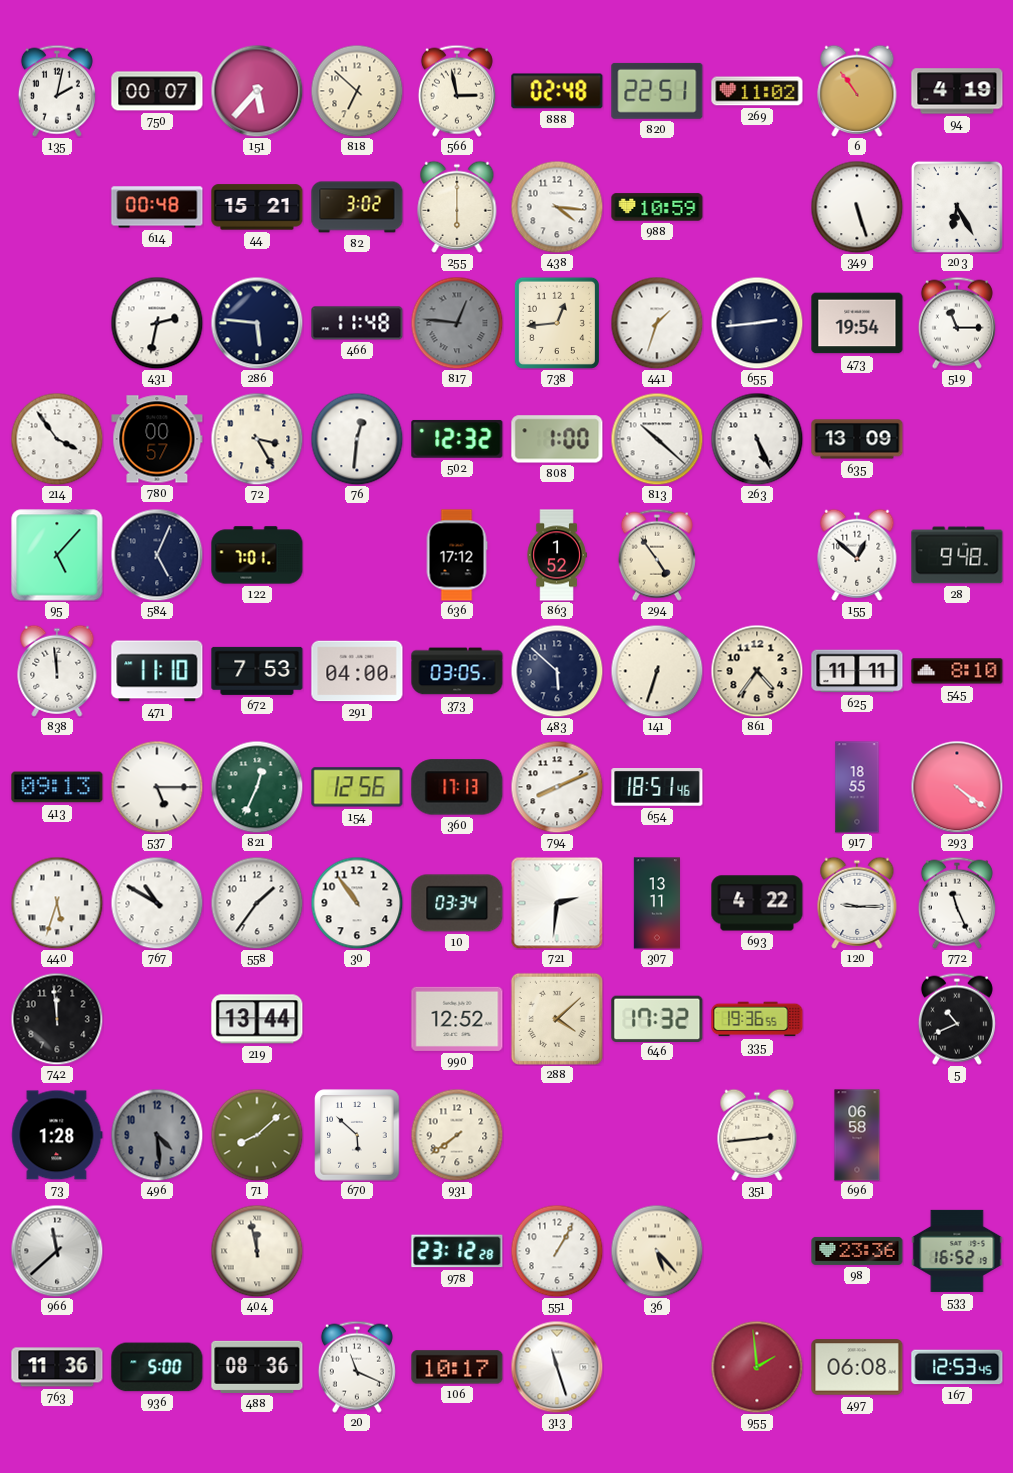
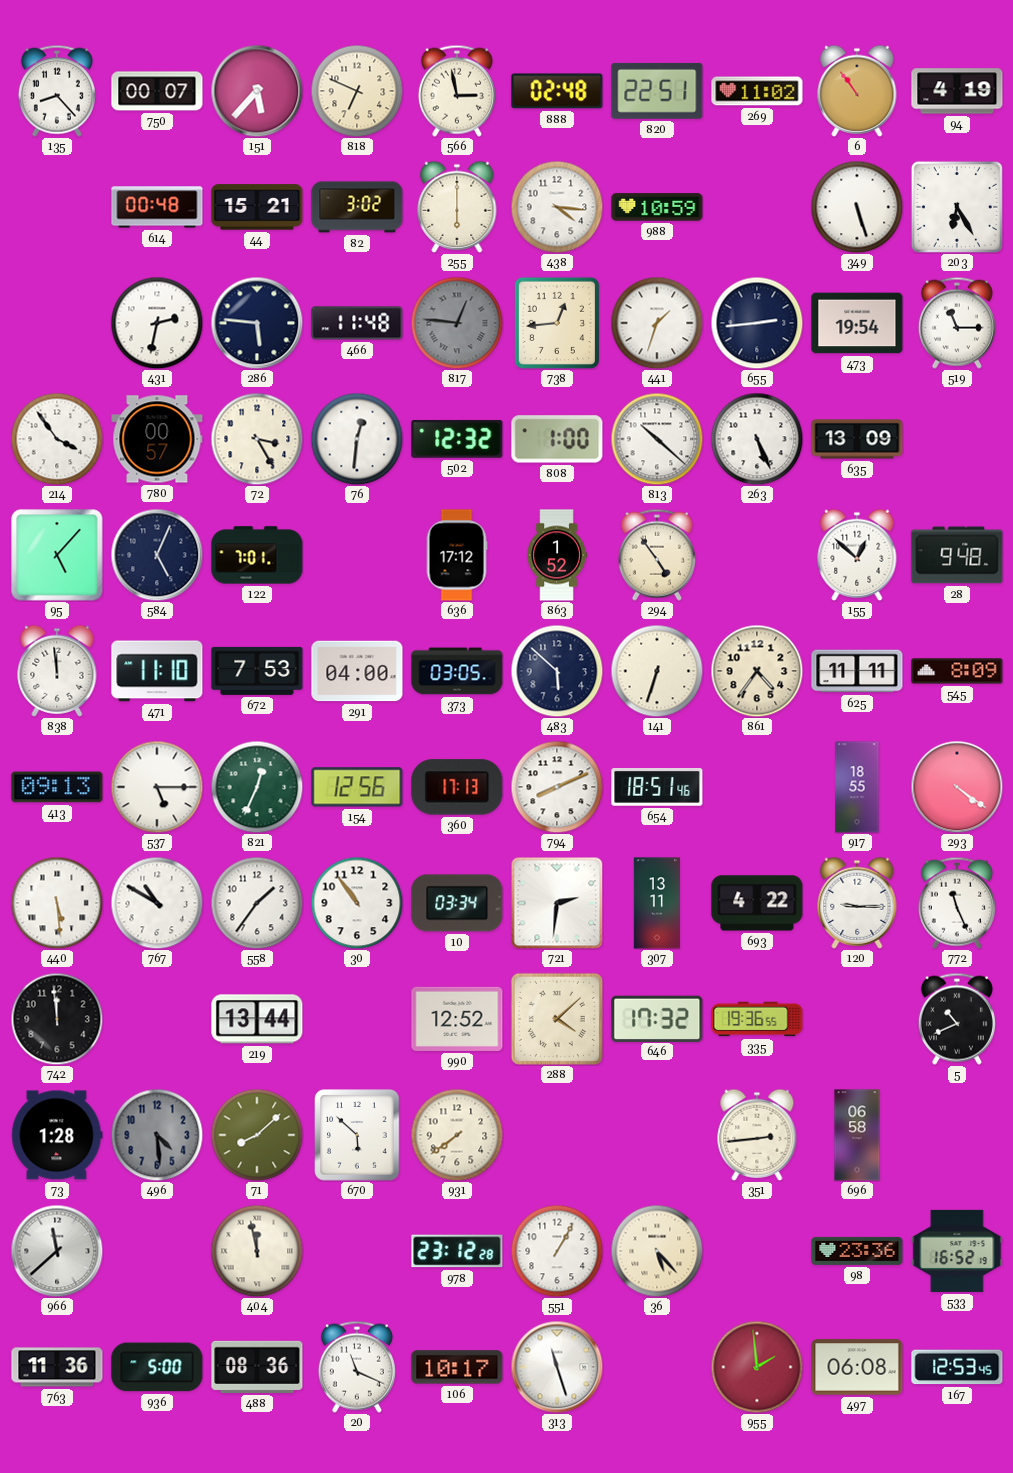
135: 2:02 -> 8:23 (57, 91)
818: 6:52 -> 6:49 (357, 91)
545: 8:10 -> 8:09 (957, 671)
440: 5:33 -> 5:29 (57, 903)
